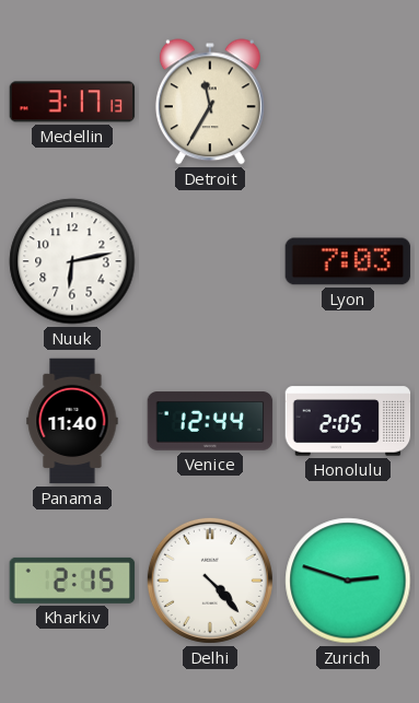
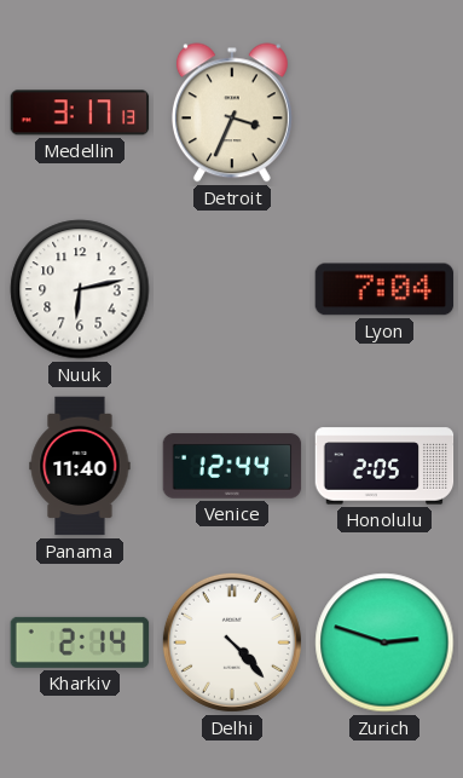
Detroit: 11:35 -> 3:34 (232, 113)
Lyon: 7:03 -> 7:04 (384, 289)
Kharkiv: 2:15 -> 2:14 (80, 642)
